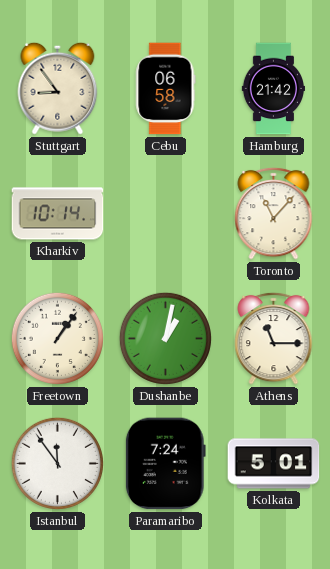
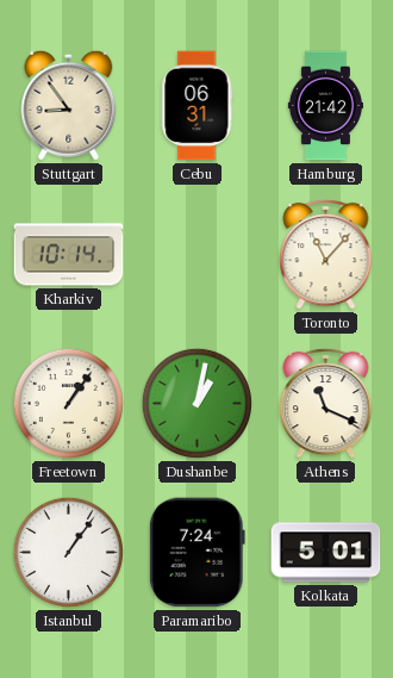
Cebu: 06:58 -> 06:31 (198, 106)
Athens: 11:15 -> 11:19 (326, 403)
Istanbul: 11:54 -> 1:06 (68, 552)
